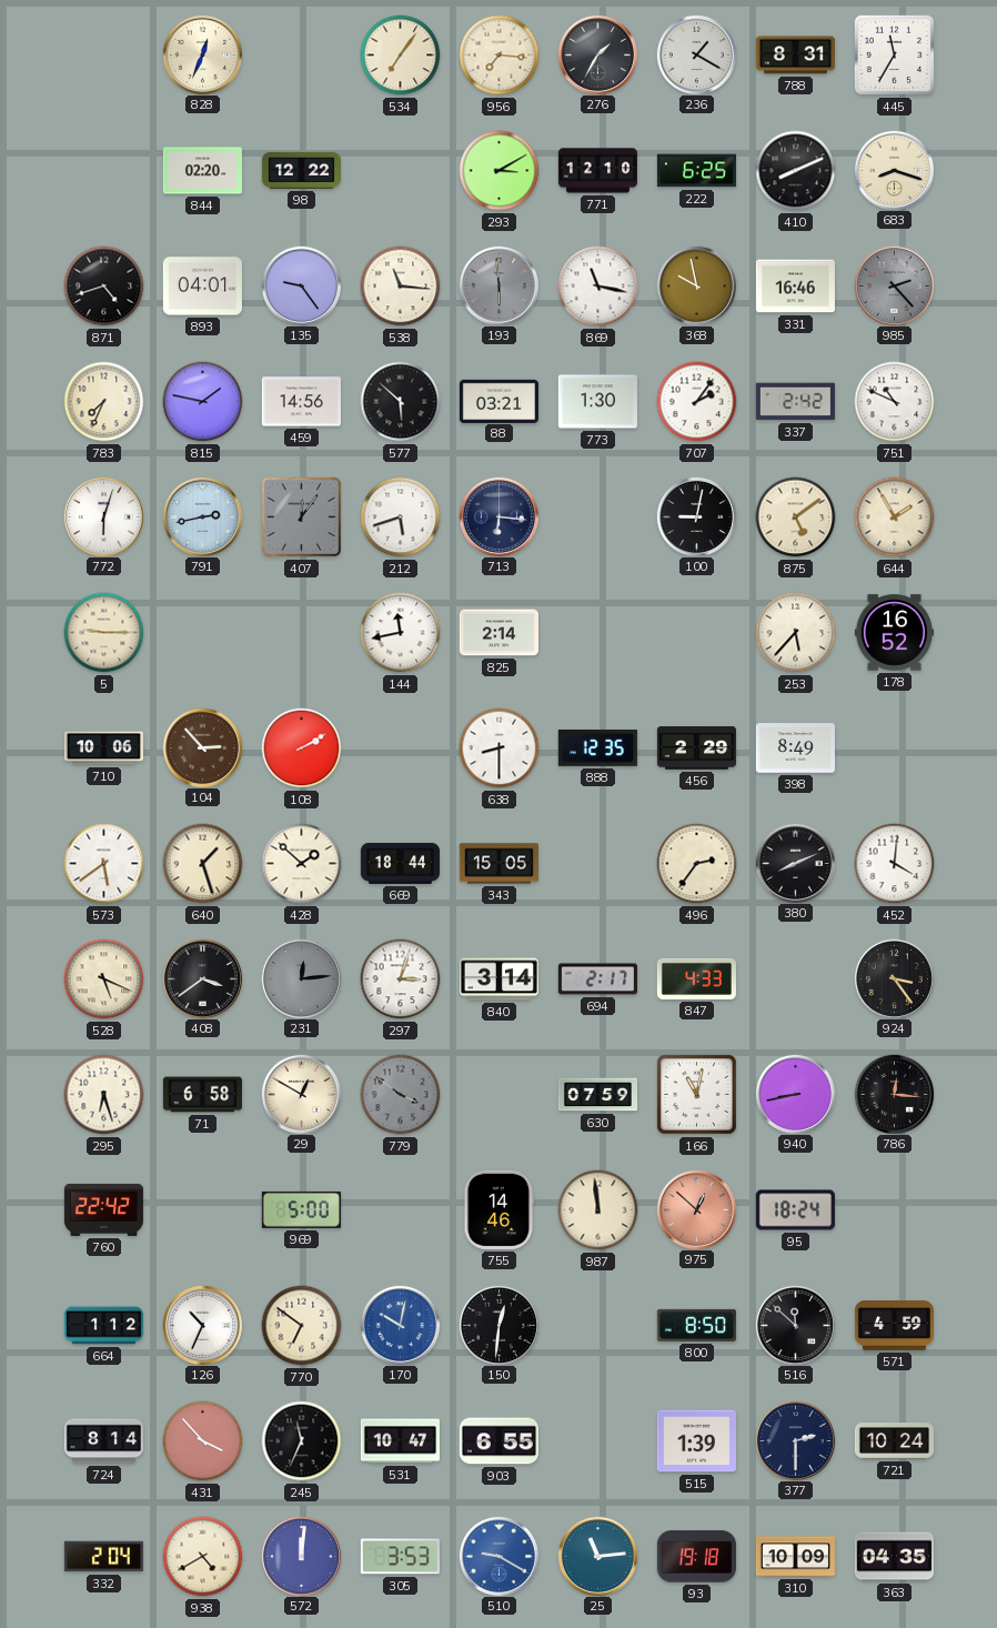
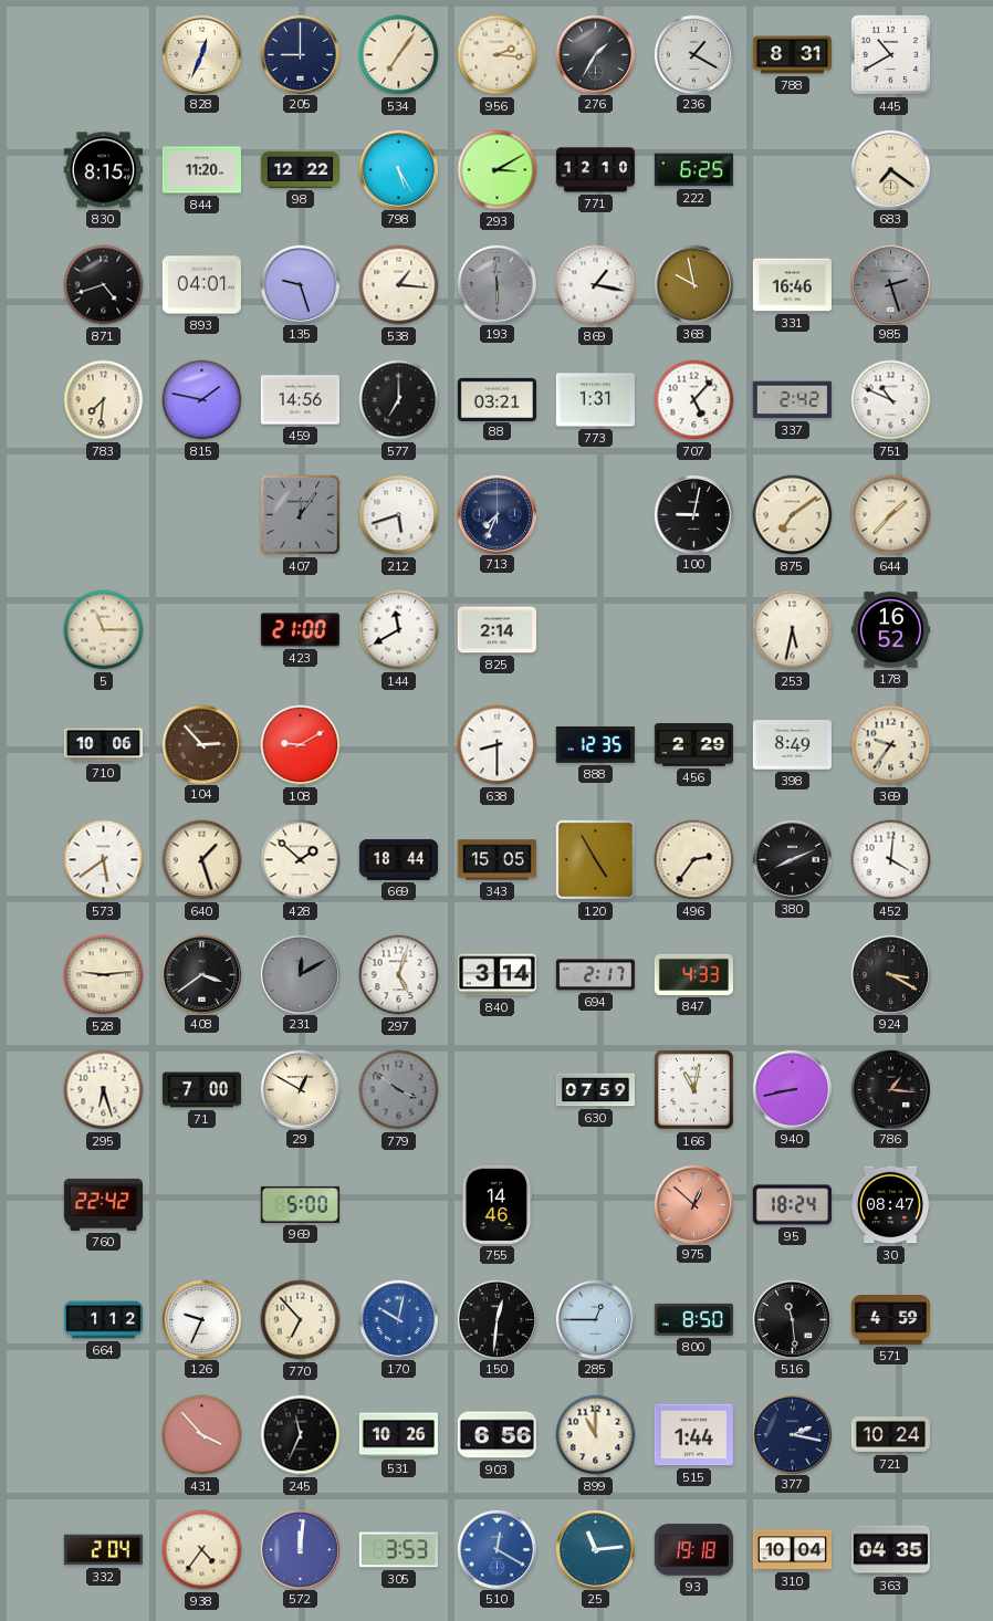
205: none -> 9:00 (300, 54)
956: 7:16 -> 2:16 (498, 55)
445: 11:35 -> 10:40 (891, 55)
830: none -> 8:15 (103, 170)
844: 02:20 -> 11:20 (201, 170)
798: none -> 5:25 (398, 169)
410: 8:11 -> none (796, 171)
683: 8:18 -> 7:21 (890, 169)
135: 9:24 -> 9:27 (300, 284)
538: 11:16 -> 1:16 (399, 285)
869: 11:17 -> 1:17 (596, 285)
985: 2:23 -> 2:27 (890, 284)
783: 7:34 -> 7:31 (104, 400)
577: 5:52 -> 7:00 (399, 400)
773: 1:30 -> 1:31 (595, 400)
707: 2:06 -> 5:07 (694, 400)
772: 6:03 -> none (103, 516)
791: 2:43 -> none (202, 516)
713: 6:16 -> 7:34 (496, 514)
875: 5:09 -> 7:09 (793, 515)
644: 1:55 -> 1:37 (891, 515)
5: 9:15 -> 11:15 (104, 630)
423: none -> 21:00 (300, 630)
144: 11:43 -> 11:40 (399, 630)
253: 5:37 -> 5:32 (793, 630)
108: 2:10 -> 9:10 (301, 745)
369: none -> 9:36 (891, 745)
120: none -> 4:55 (596, 860)
528: 5:19 -> 9:14 (104, 975)
231: 12:14 -> 12:10 (300, 974)
297: 3:03 -> 5:03 (399, 975)
924: 3:24 -> 3:20 (890, 974)
71: 6:58 -> 7:00 (201, 1090)
786: 12:16 -> 1:16 (890, 1089)
987: 11:59 -> none (598, 1210)
30: none -> 08:47 (890, 1205)
126: 10:34 -> 9:34 (201, 1319)
770: 6:51 -> 6:53 (301, 1320)
285: none -> 12:45 (595, 1319)
516: 11:52 -> 11:29 (792, 1319)
724: 8:14 -> none (103, 1441)
531: 10:47 -> 10:26 (398, 1435)
903: 6:55 -> 6:56 (496, 1435)
899: none -> 11:00 (596, 1435)
515: 1:39 -> 1:44 (693, 1435)
377: 2:30 -> 2:17 (792, 1434)
938: 4:40 -> 4:36 (202, 1550)
510: 9:20 -> 12:20 (496, 1549)
310: 10:09 -> 10:04 (792, 1550)
